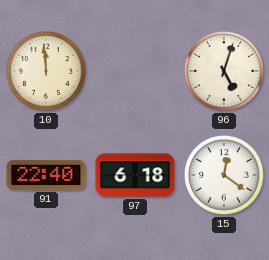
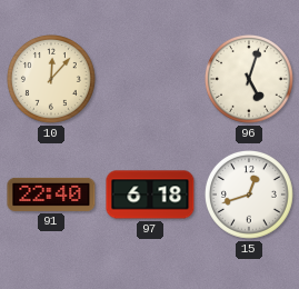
10: 11:59 -> 12:07 (52, 80)
15: 12:21 -> 12:42 (250, 196)
